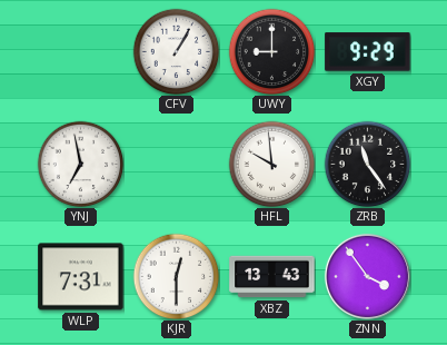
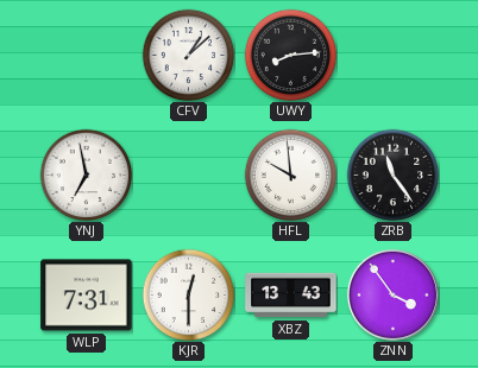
CFV: 1:05 -> 1:08 (188, 55)
UWY: 9:00 -> 8:14 (290, 55)
XGY: 9:29 -> none (368, 52)
